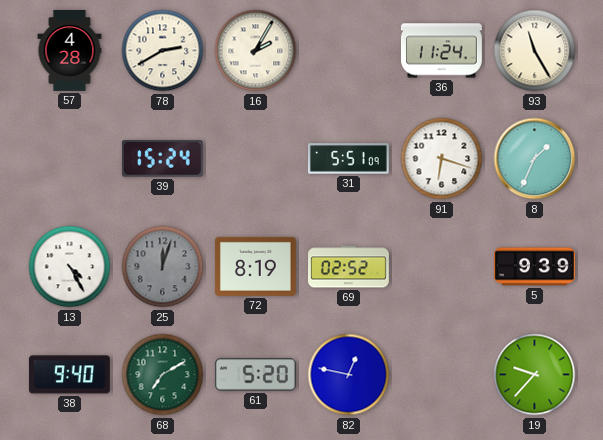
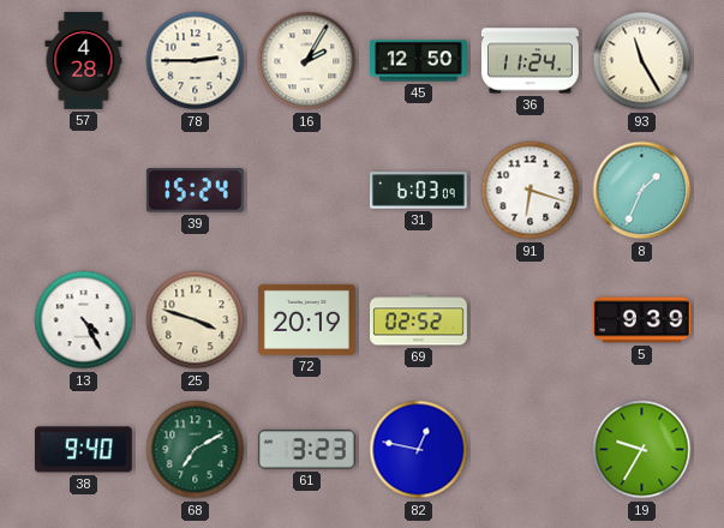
78: 2:40 -> 2:45 (196, 61)
45: none -> 12:50 (419, 61)
31: 5:51 -> 6:03 (419, 191)
25: 12:03 -> 3:48 (196, 320)
25 dial: grey -> cream (196, 320)
72: 8:19 -> 20:19 (306, 319)
61: 5:20 -> 3:23 (306, 450)
19: 9:37 -> 9:35 (642, 450)
